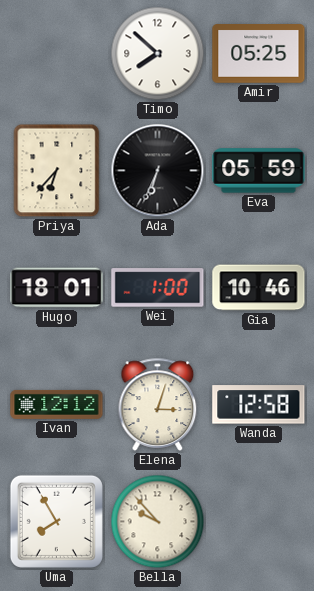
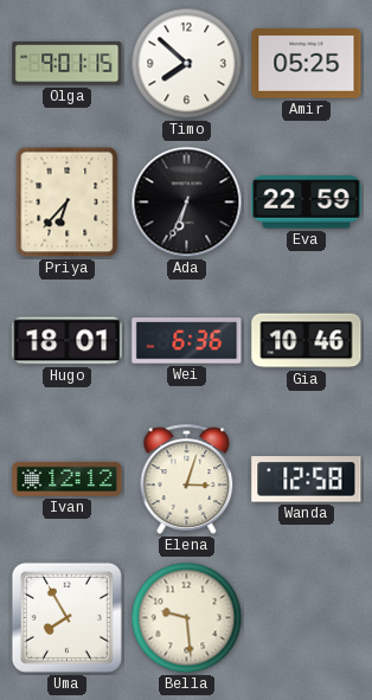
Olga: none -> 9:01 (68, 64)
Eva: 05:59 -> 22:59 (307, 203)
Wei: 1:00 -> 6:36 (187, 341)
Bella: 9:53 -> 9:29 (187, 618)
